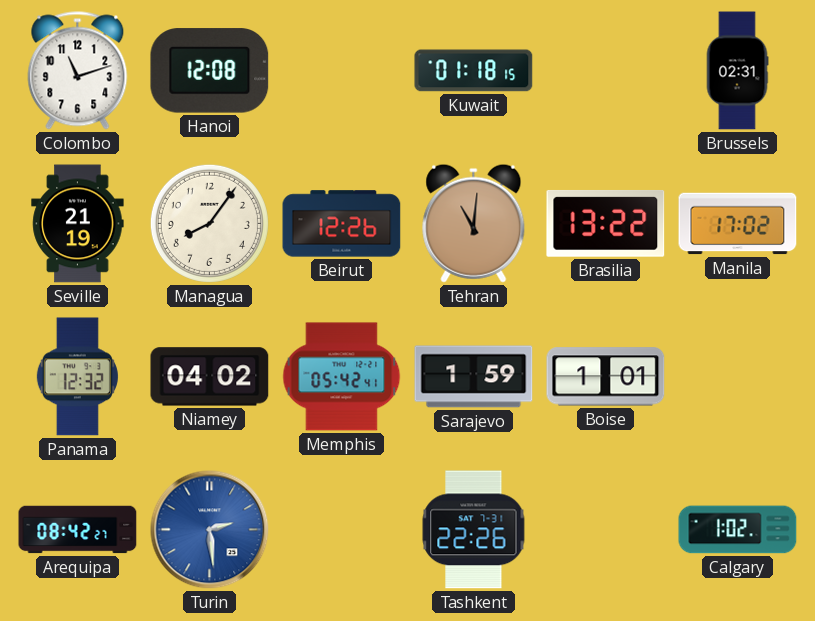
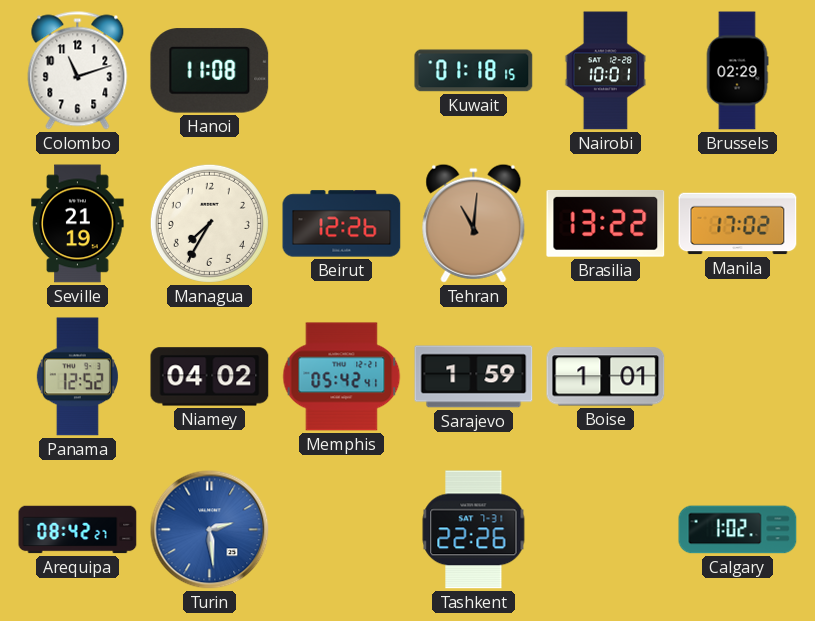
Hanoi: 12:08 -> 11:08 (210, 71)
Nairobi: none -> 10:01 (605, 71)
Brussels: 02:31 -> 02:29 (737, 71)
Managua: 8:06 -> 7:35 (209, 223)
Panama: 12:32 -> 12:52 (77, 377)
